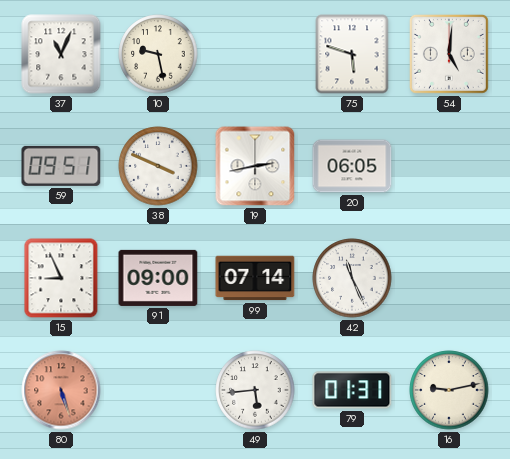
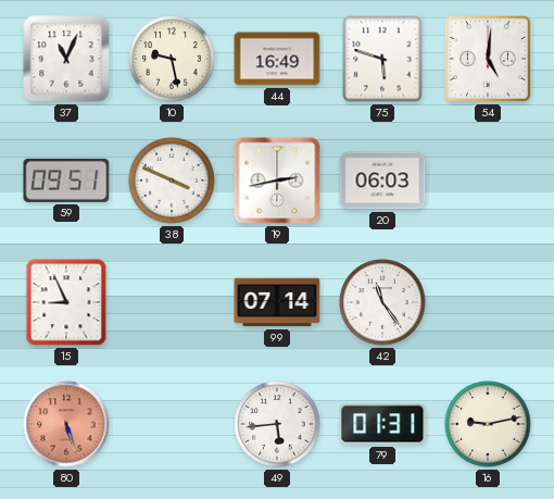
44: none -> 16:49 (277, 59)
20: 06:05 -> 06:03 (382, 180)
91: 09:00 -> none (158, 278)
42: 11:26 -> 11:24 (382, 302)
